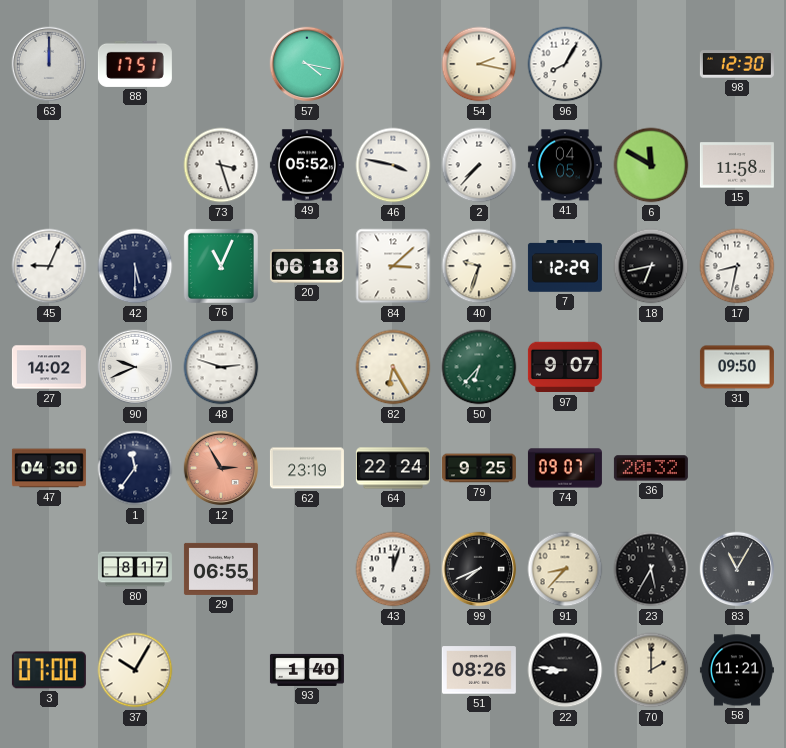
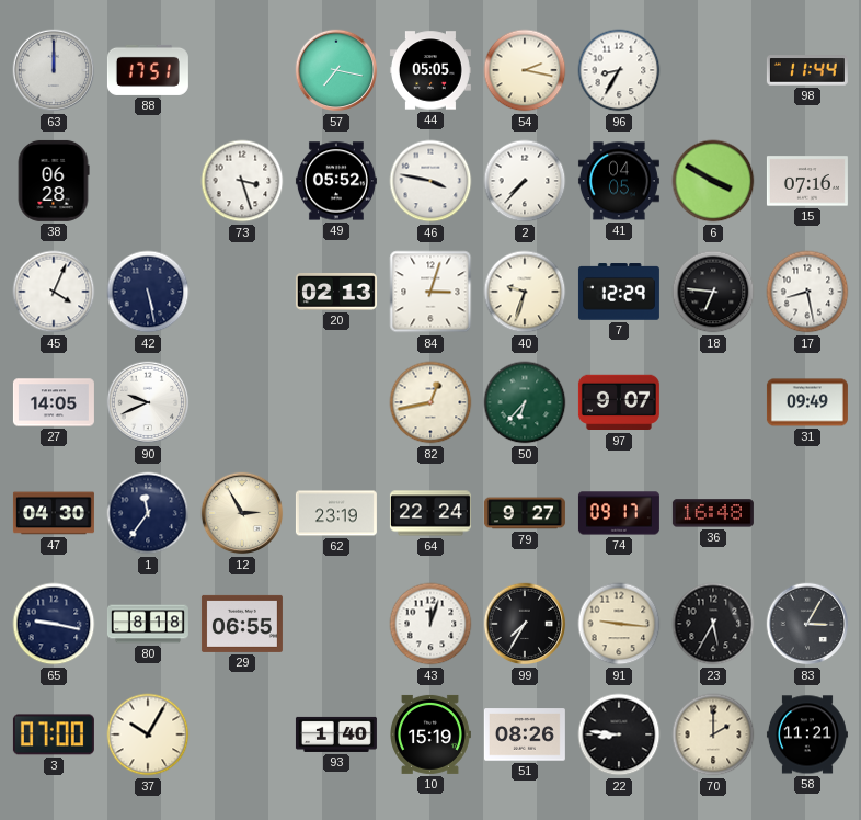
57: 4:17 -> 7:17 (336, 70)
44: none -> 05:05 (431, 70)
96: 8:05 -> 8:35 (619, 70)
98: 12:30 -> 11:44 (807, 70)
38: none -> 06:28 (54, 181)
6: 11:50 -> 3:50 (713, 181)
15: 11:58 -> 07:16 (807, 181)
45: 9:04 -> 4:04 (54, 292)
42: 5:30 -> 5:28 (148, 292)
76: 11:04 -> none (221, 266)
20: 06:18 -> 02:13 (336, 292)
84: 3:08 -> 3:03 (431, 292)
18: 6:43 -> 6:46 (713, 292)
17: 8:32 -> 8:28 (807, 292)
27: 14:02 -> 14:05 (54, 402)
48: 2:48 -> none (221, 367)
82: 6:25 -> 12:43 (431, 402)
31: 09:50 -> 09:49 (807, 402)
12 dial: salmon -> cream (242, 513)
79: 9:25 -> 9:27 (525, 513)
74: 09:07 -> 09:17 (619, 513)
36: 20:32 -> 16:48 (713, 513)
65: none -> 9:17 (54, 624)
80: 8:17 -> 8:18 (148, 624)
99: 7:41 -> 7:35 (525, 624)
91: 8:37 -> 9:16 (619, 624)
83: 11:05 -> 3:05 (807, 624)
10: none -> 15:19 (431, 734)
